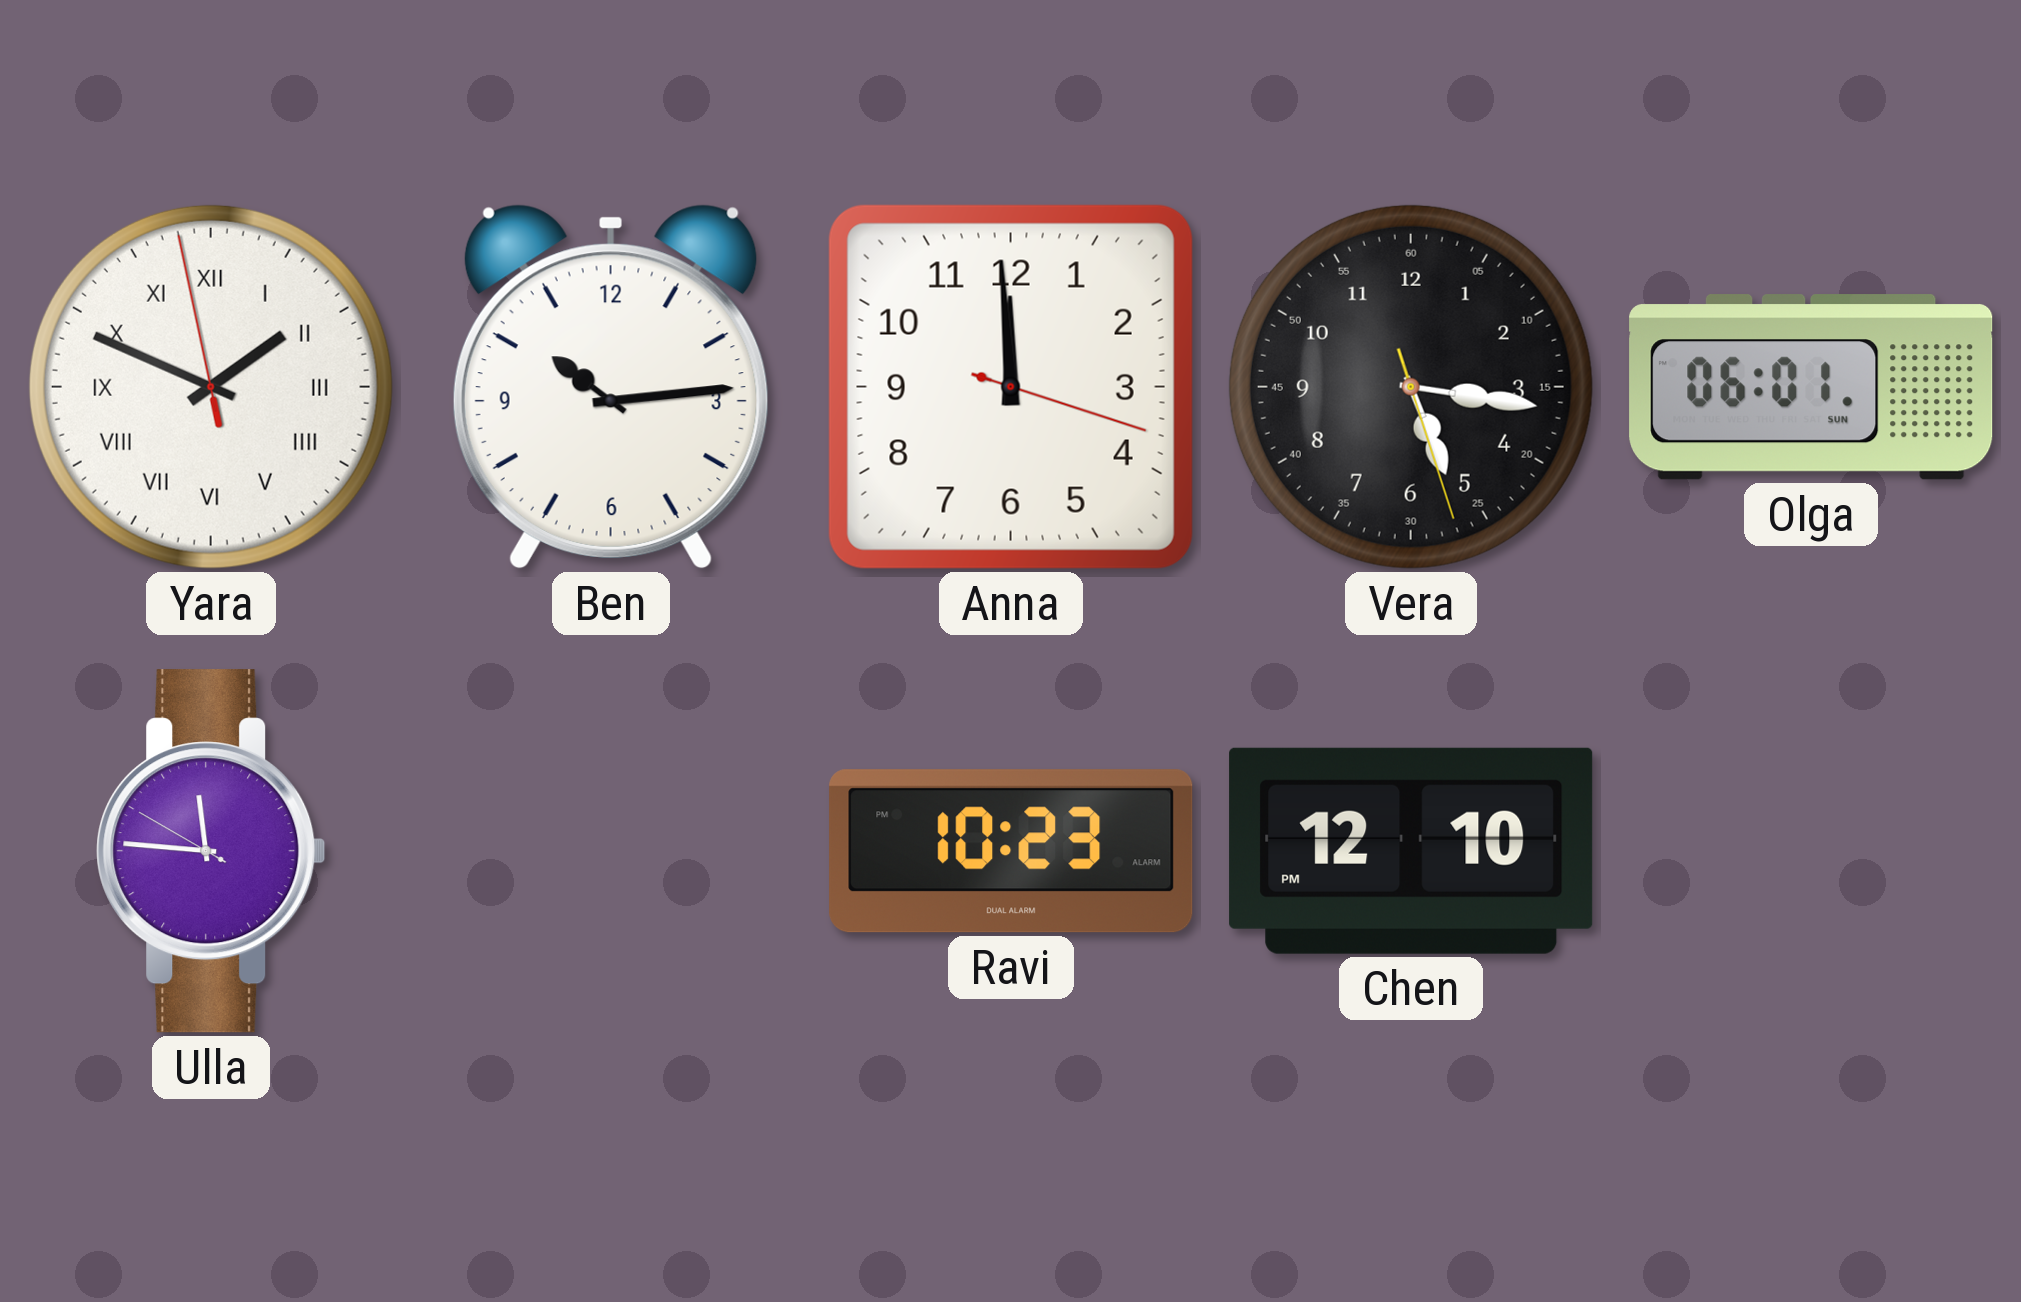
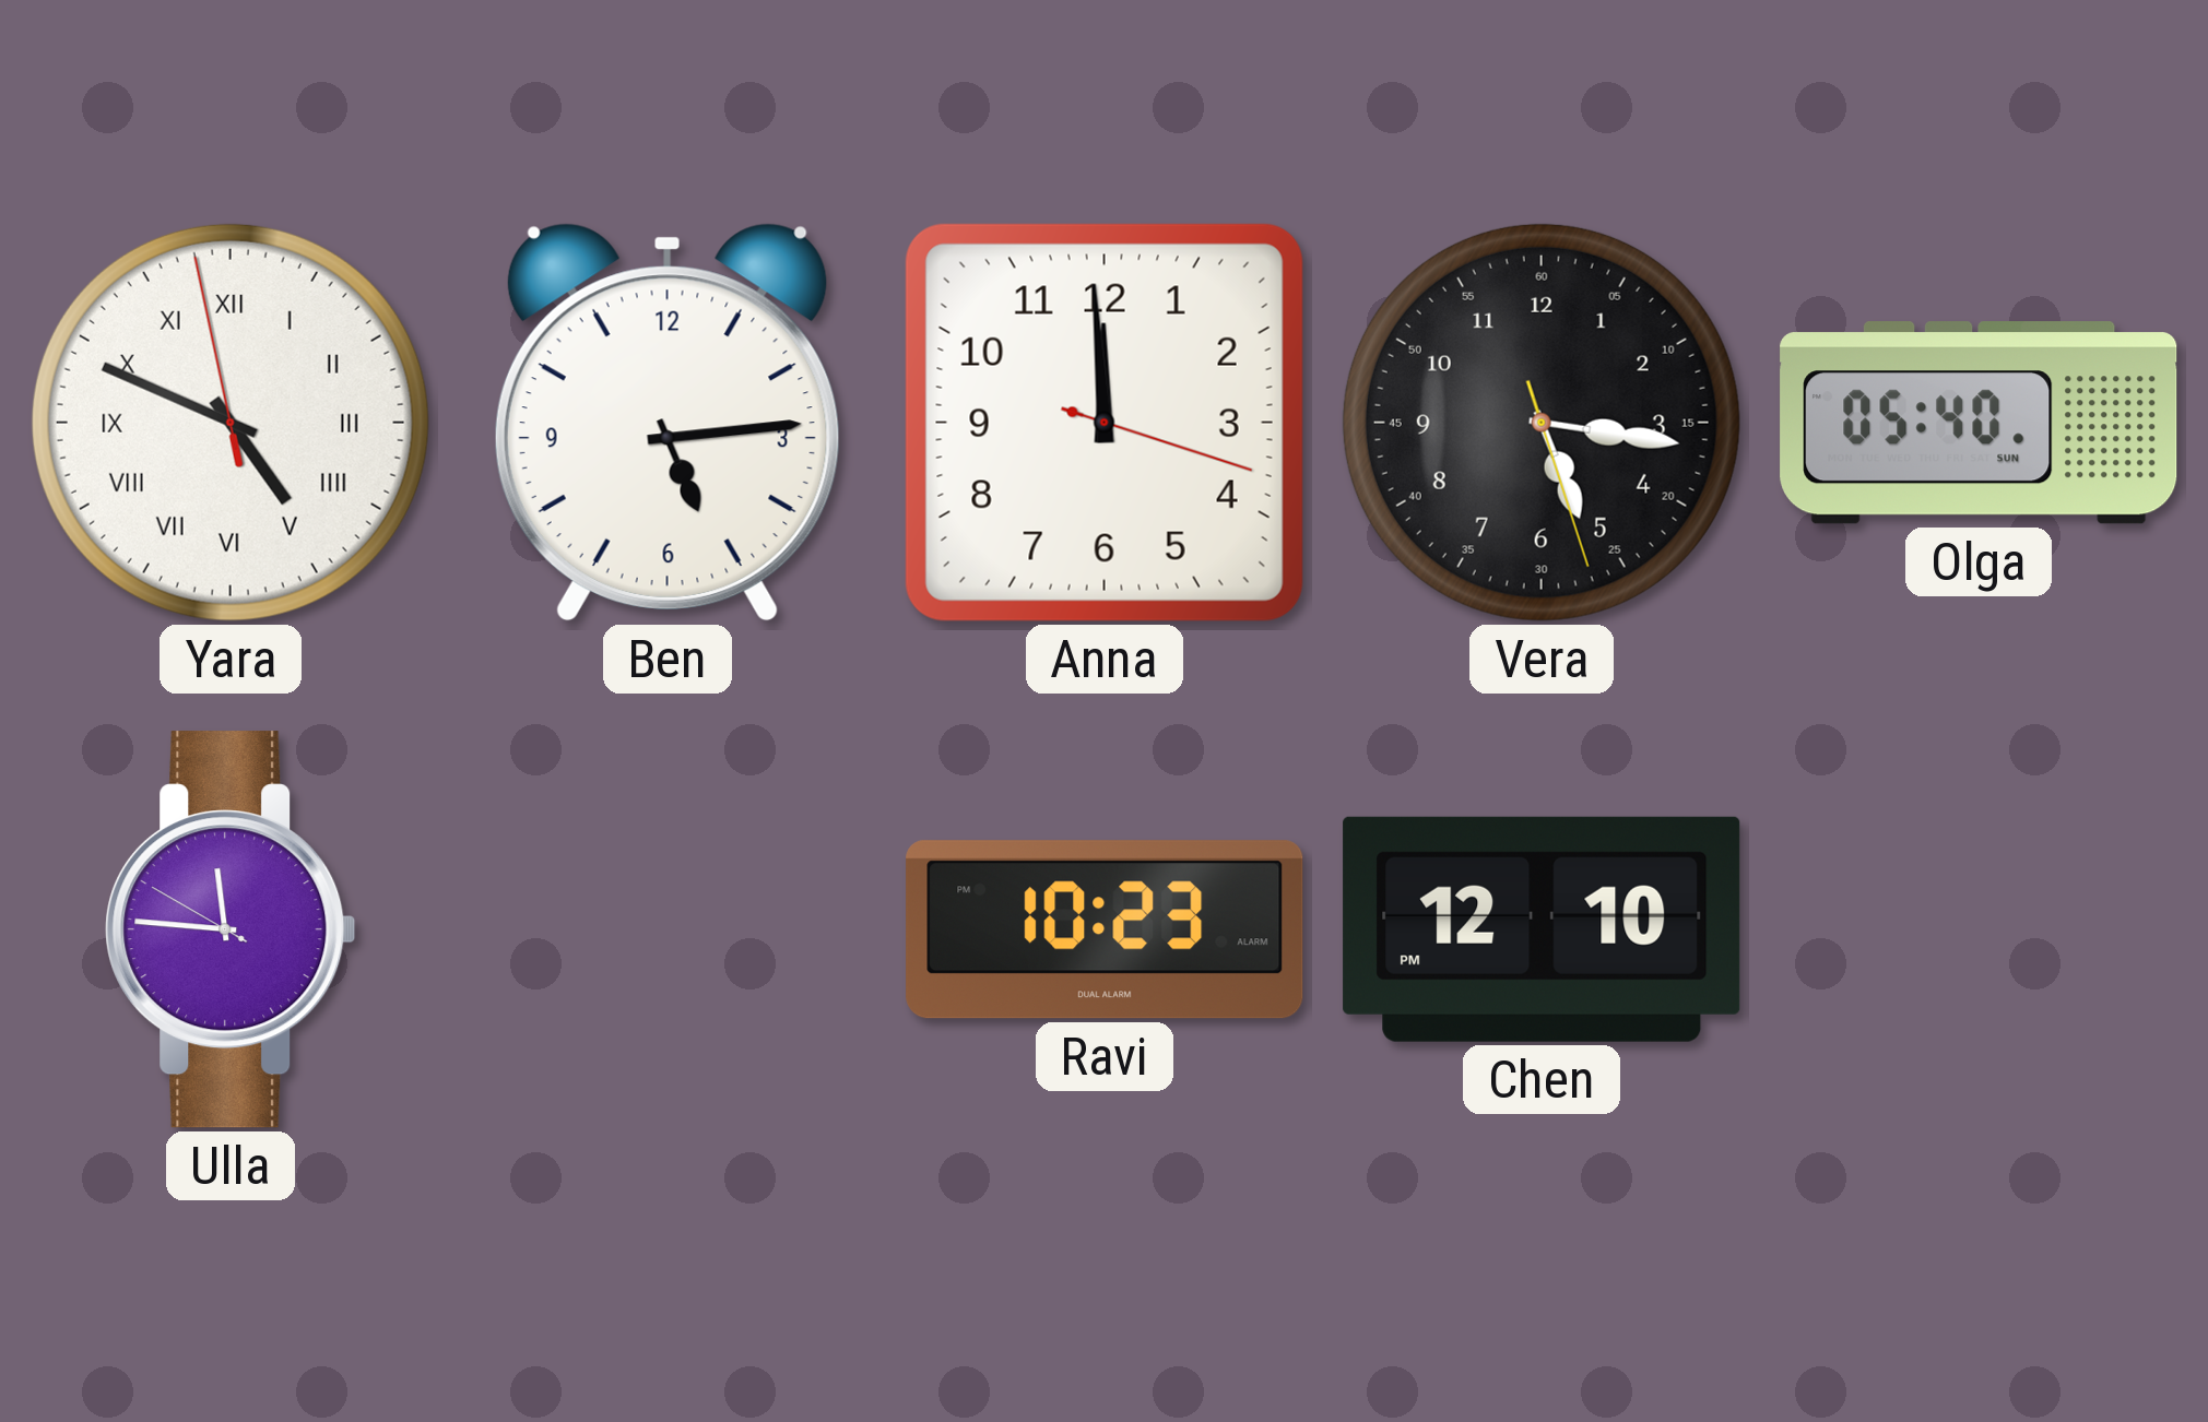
Yara: 1:48 -> 4:48 (231, 423)
Ben: 10:14 -> 5:14 (668, 423)
Olga: 06:01 -> 05:40 (1979, 423)
